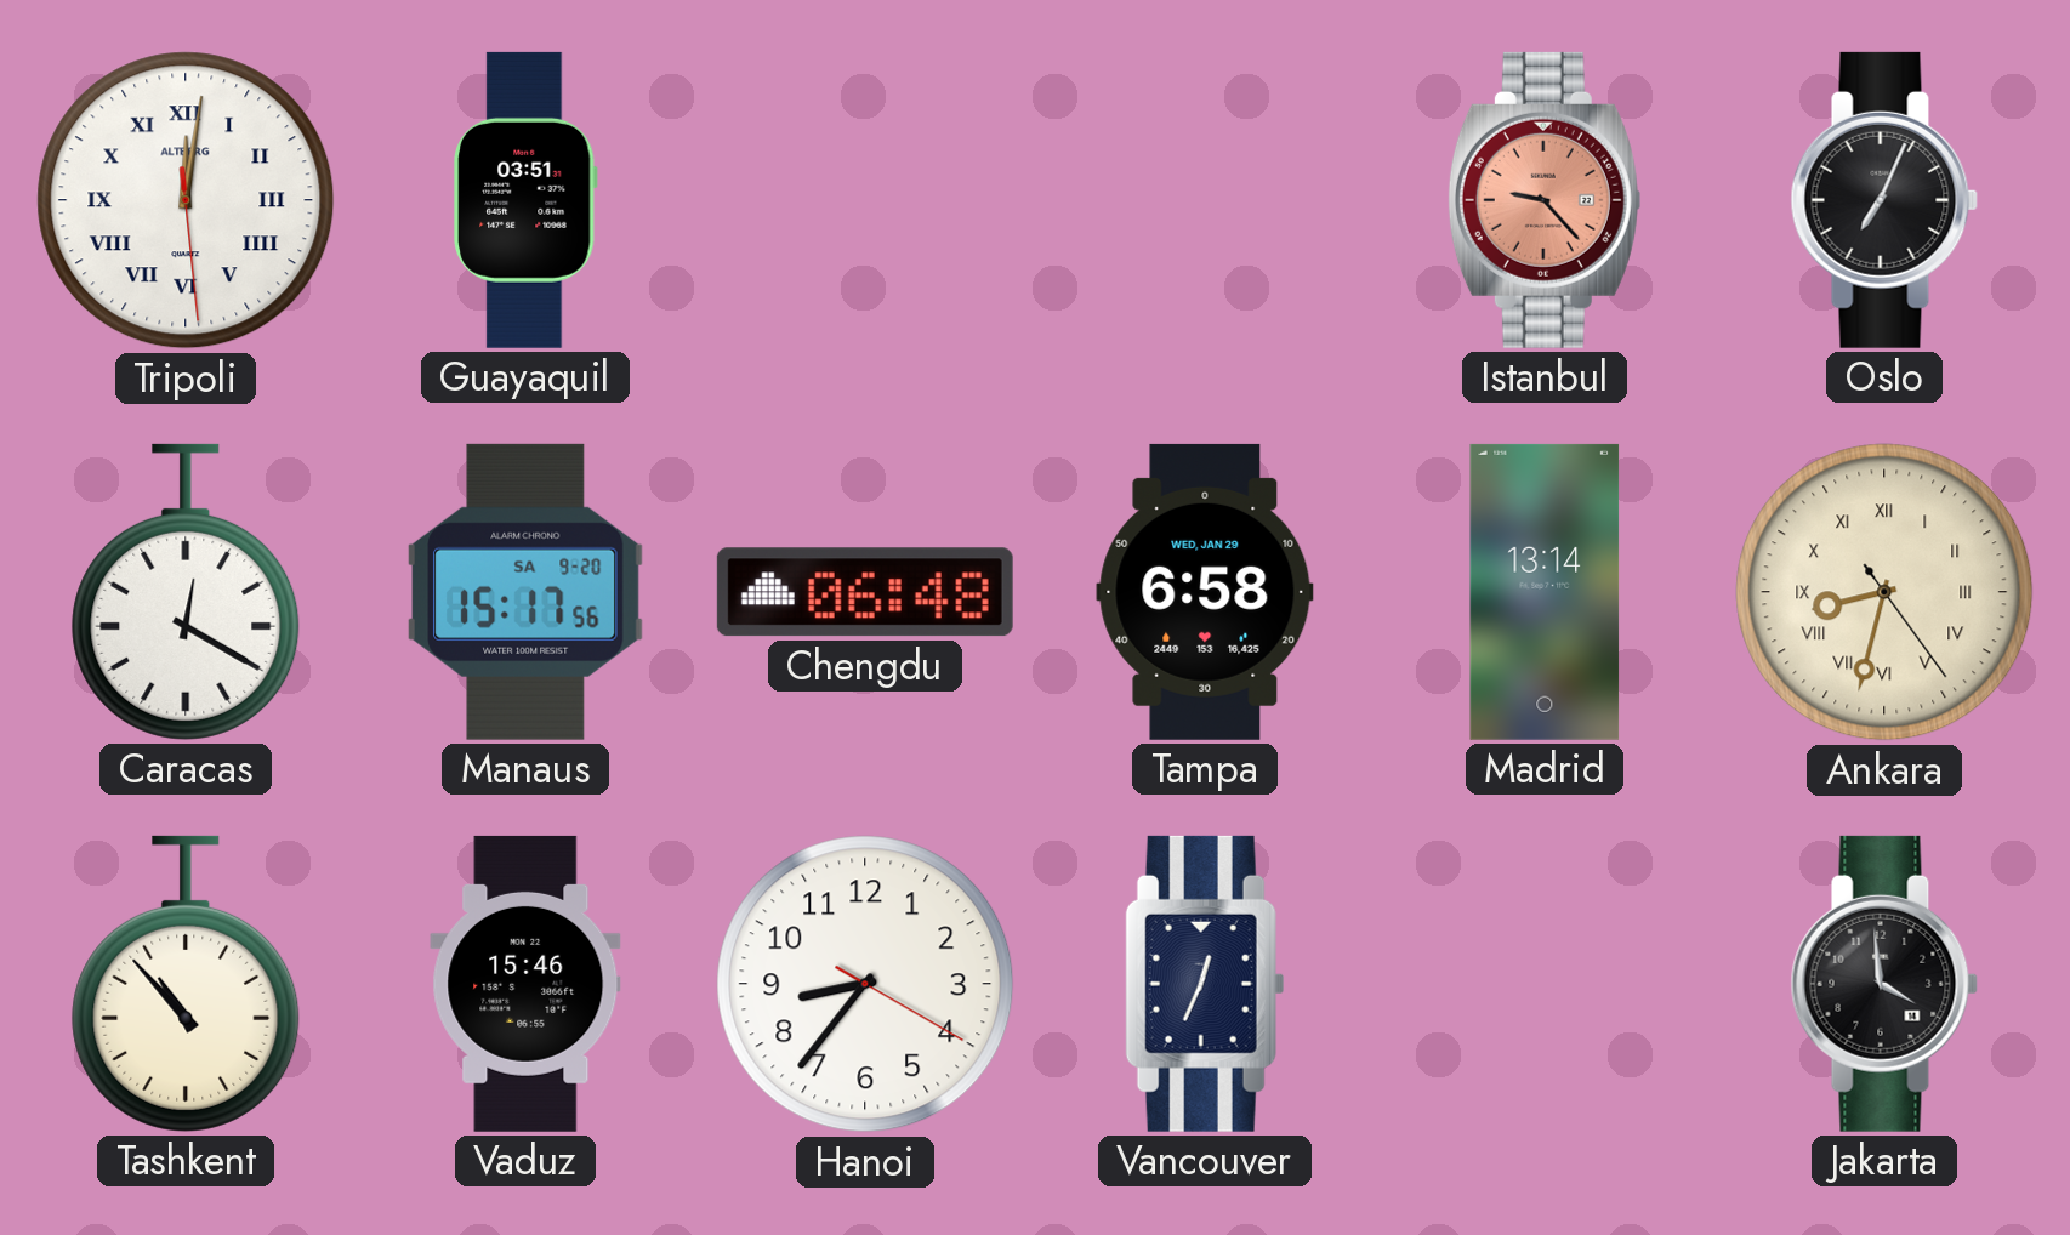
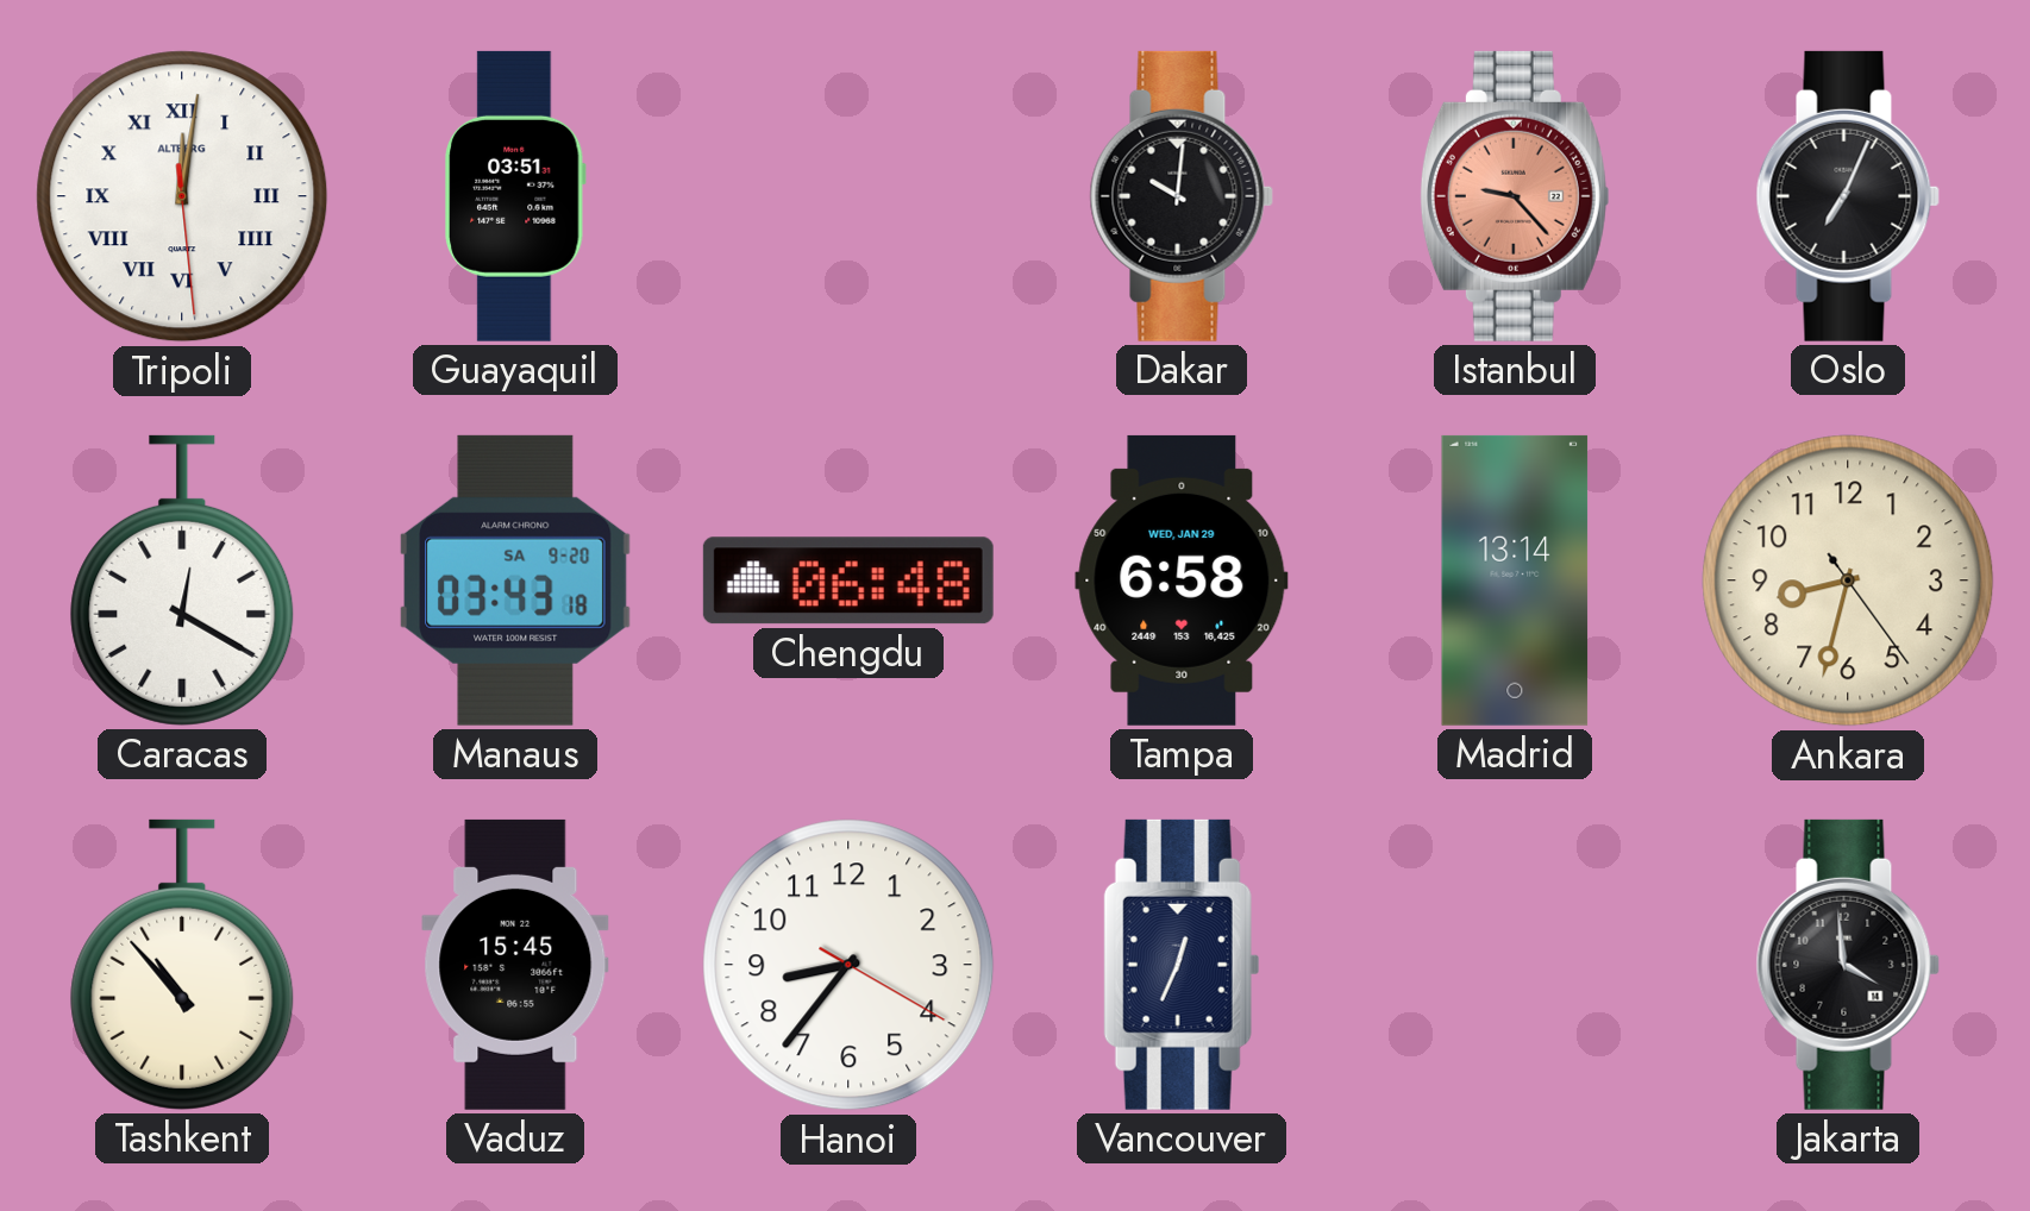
Dakar: none -> 10:01 (1182, 196)
Manaus: 15:17 -> 03:43 (516, 581)
Ankara numerals: Roman -> Arabic (1848, 581)
Vaduz: 15:46 -> 15:45 (515, 965)
